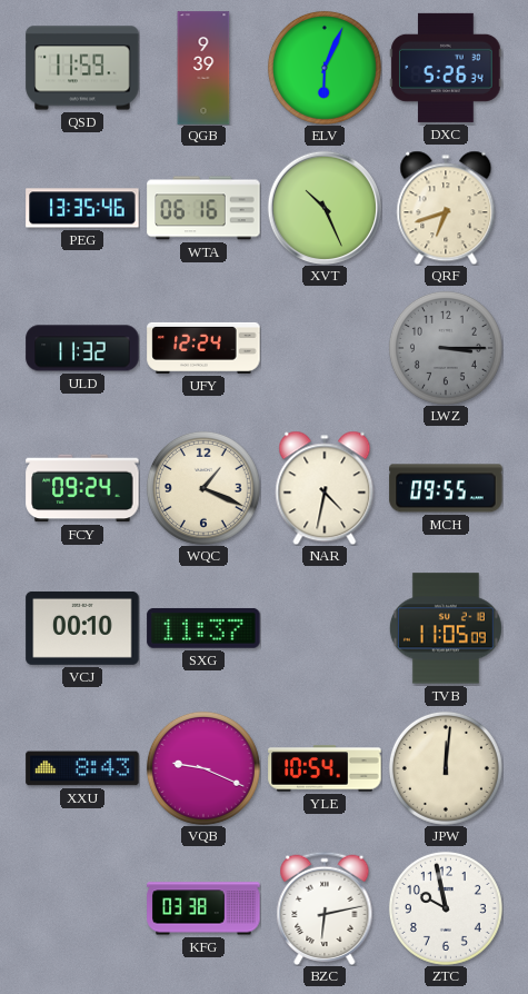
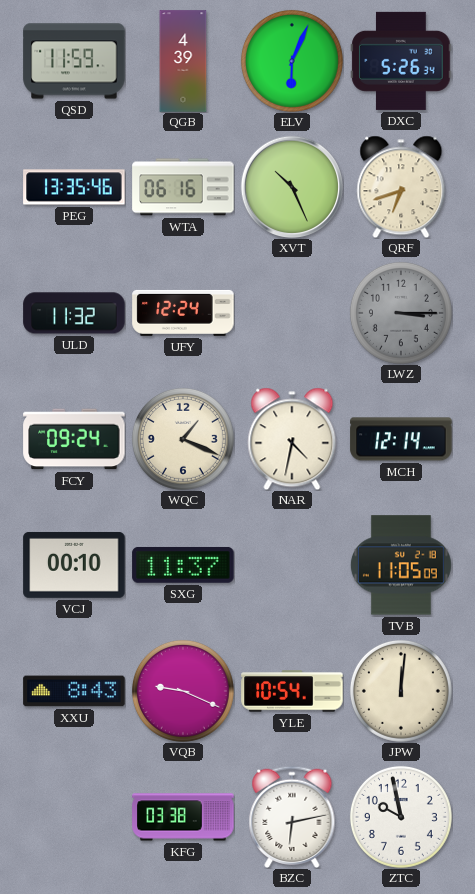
QGB: 9:39 -> 4:39 (183, 61)
MCH: 09:55 -> 12:14 (401, 439)
